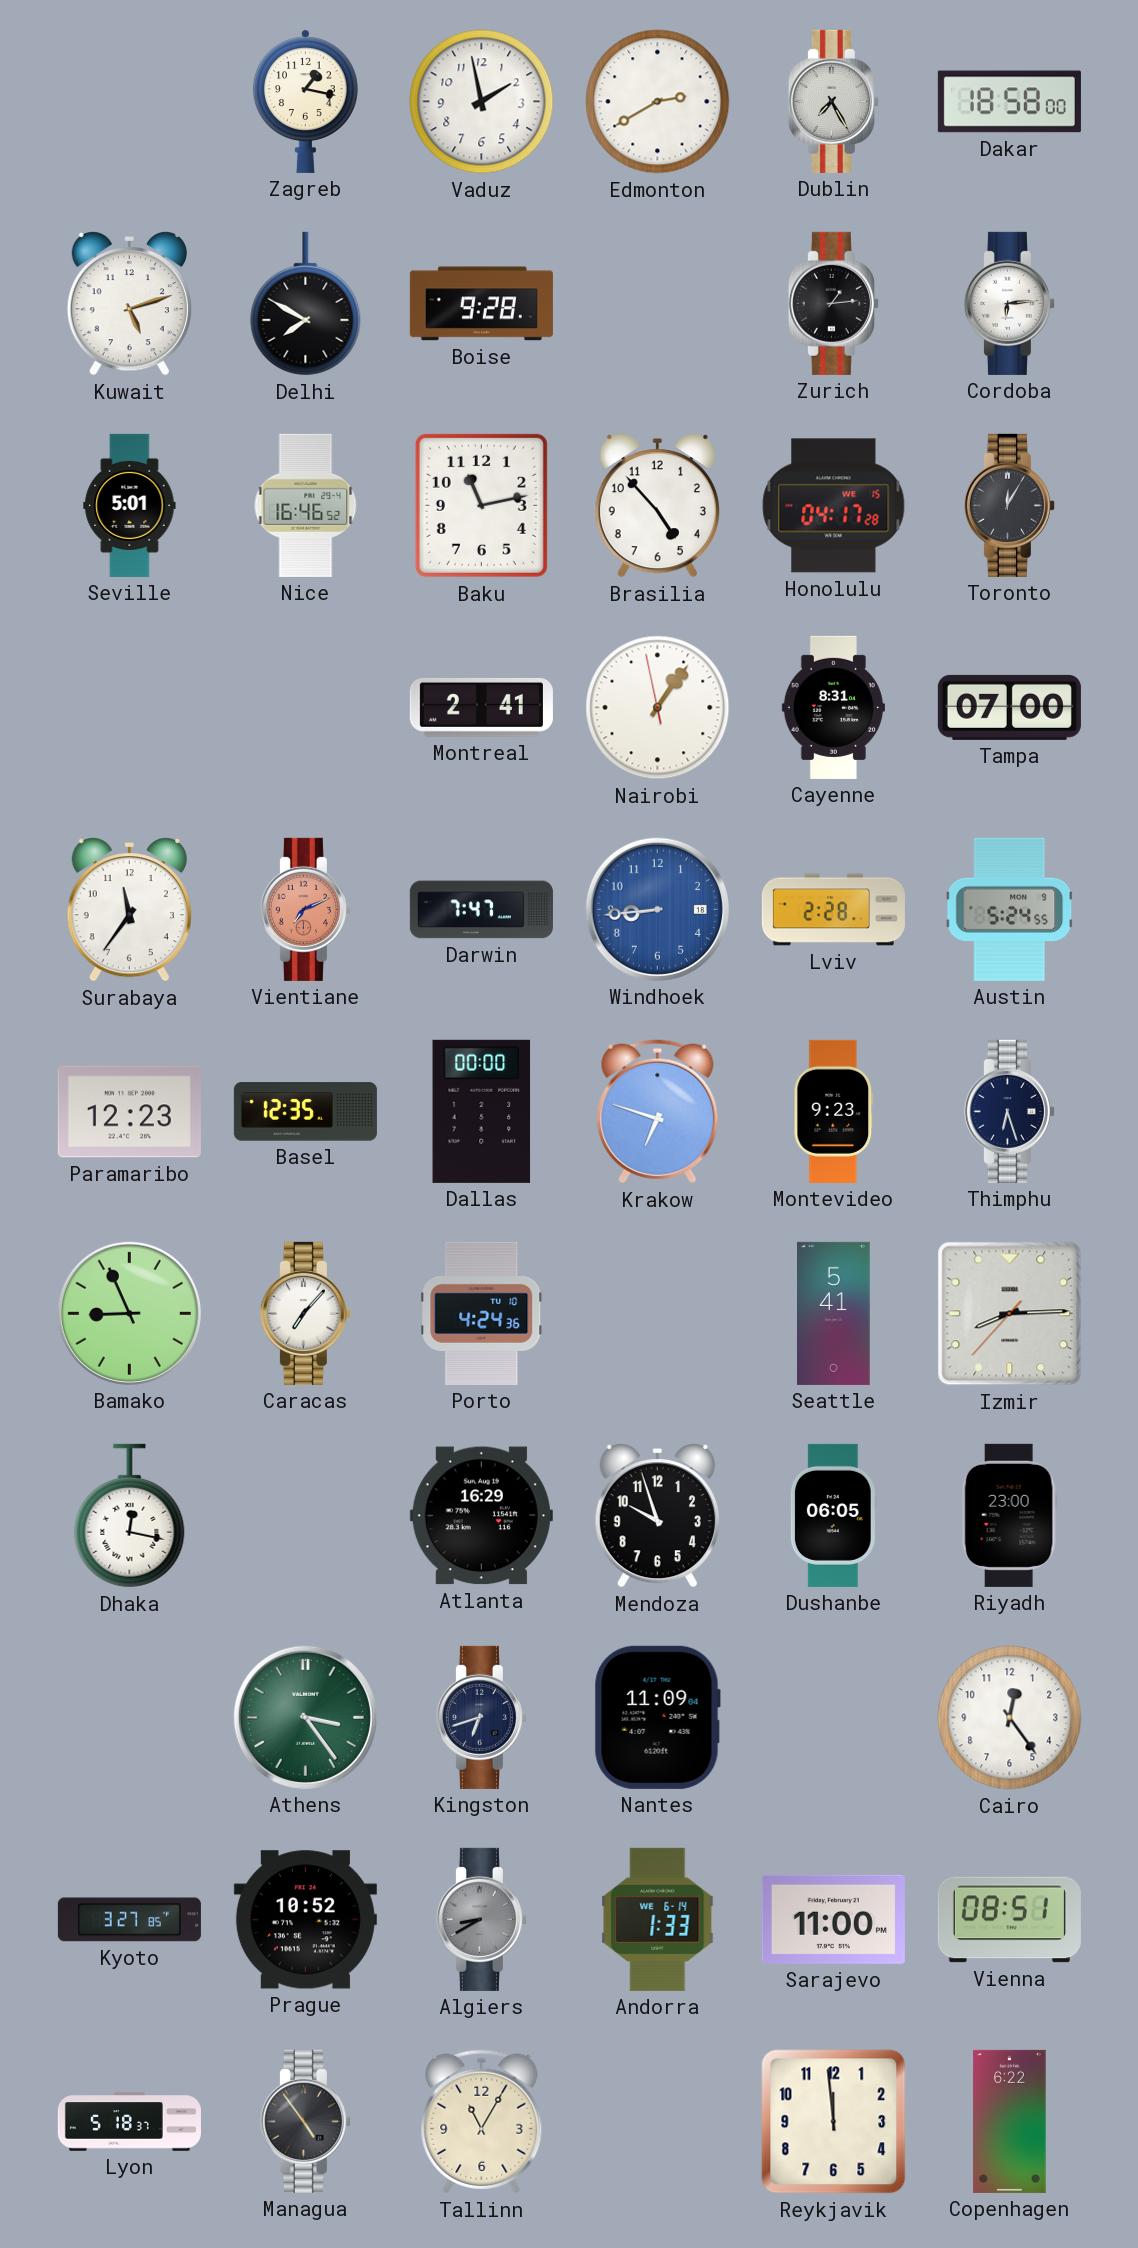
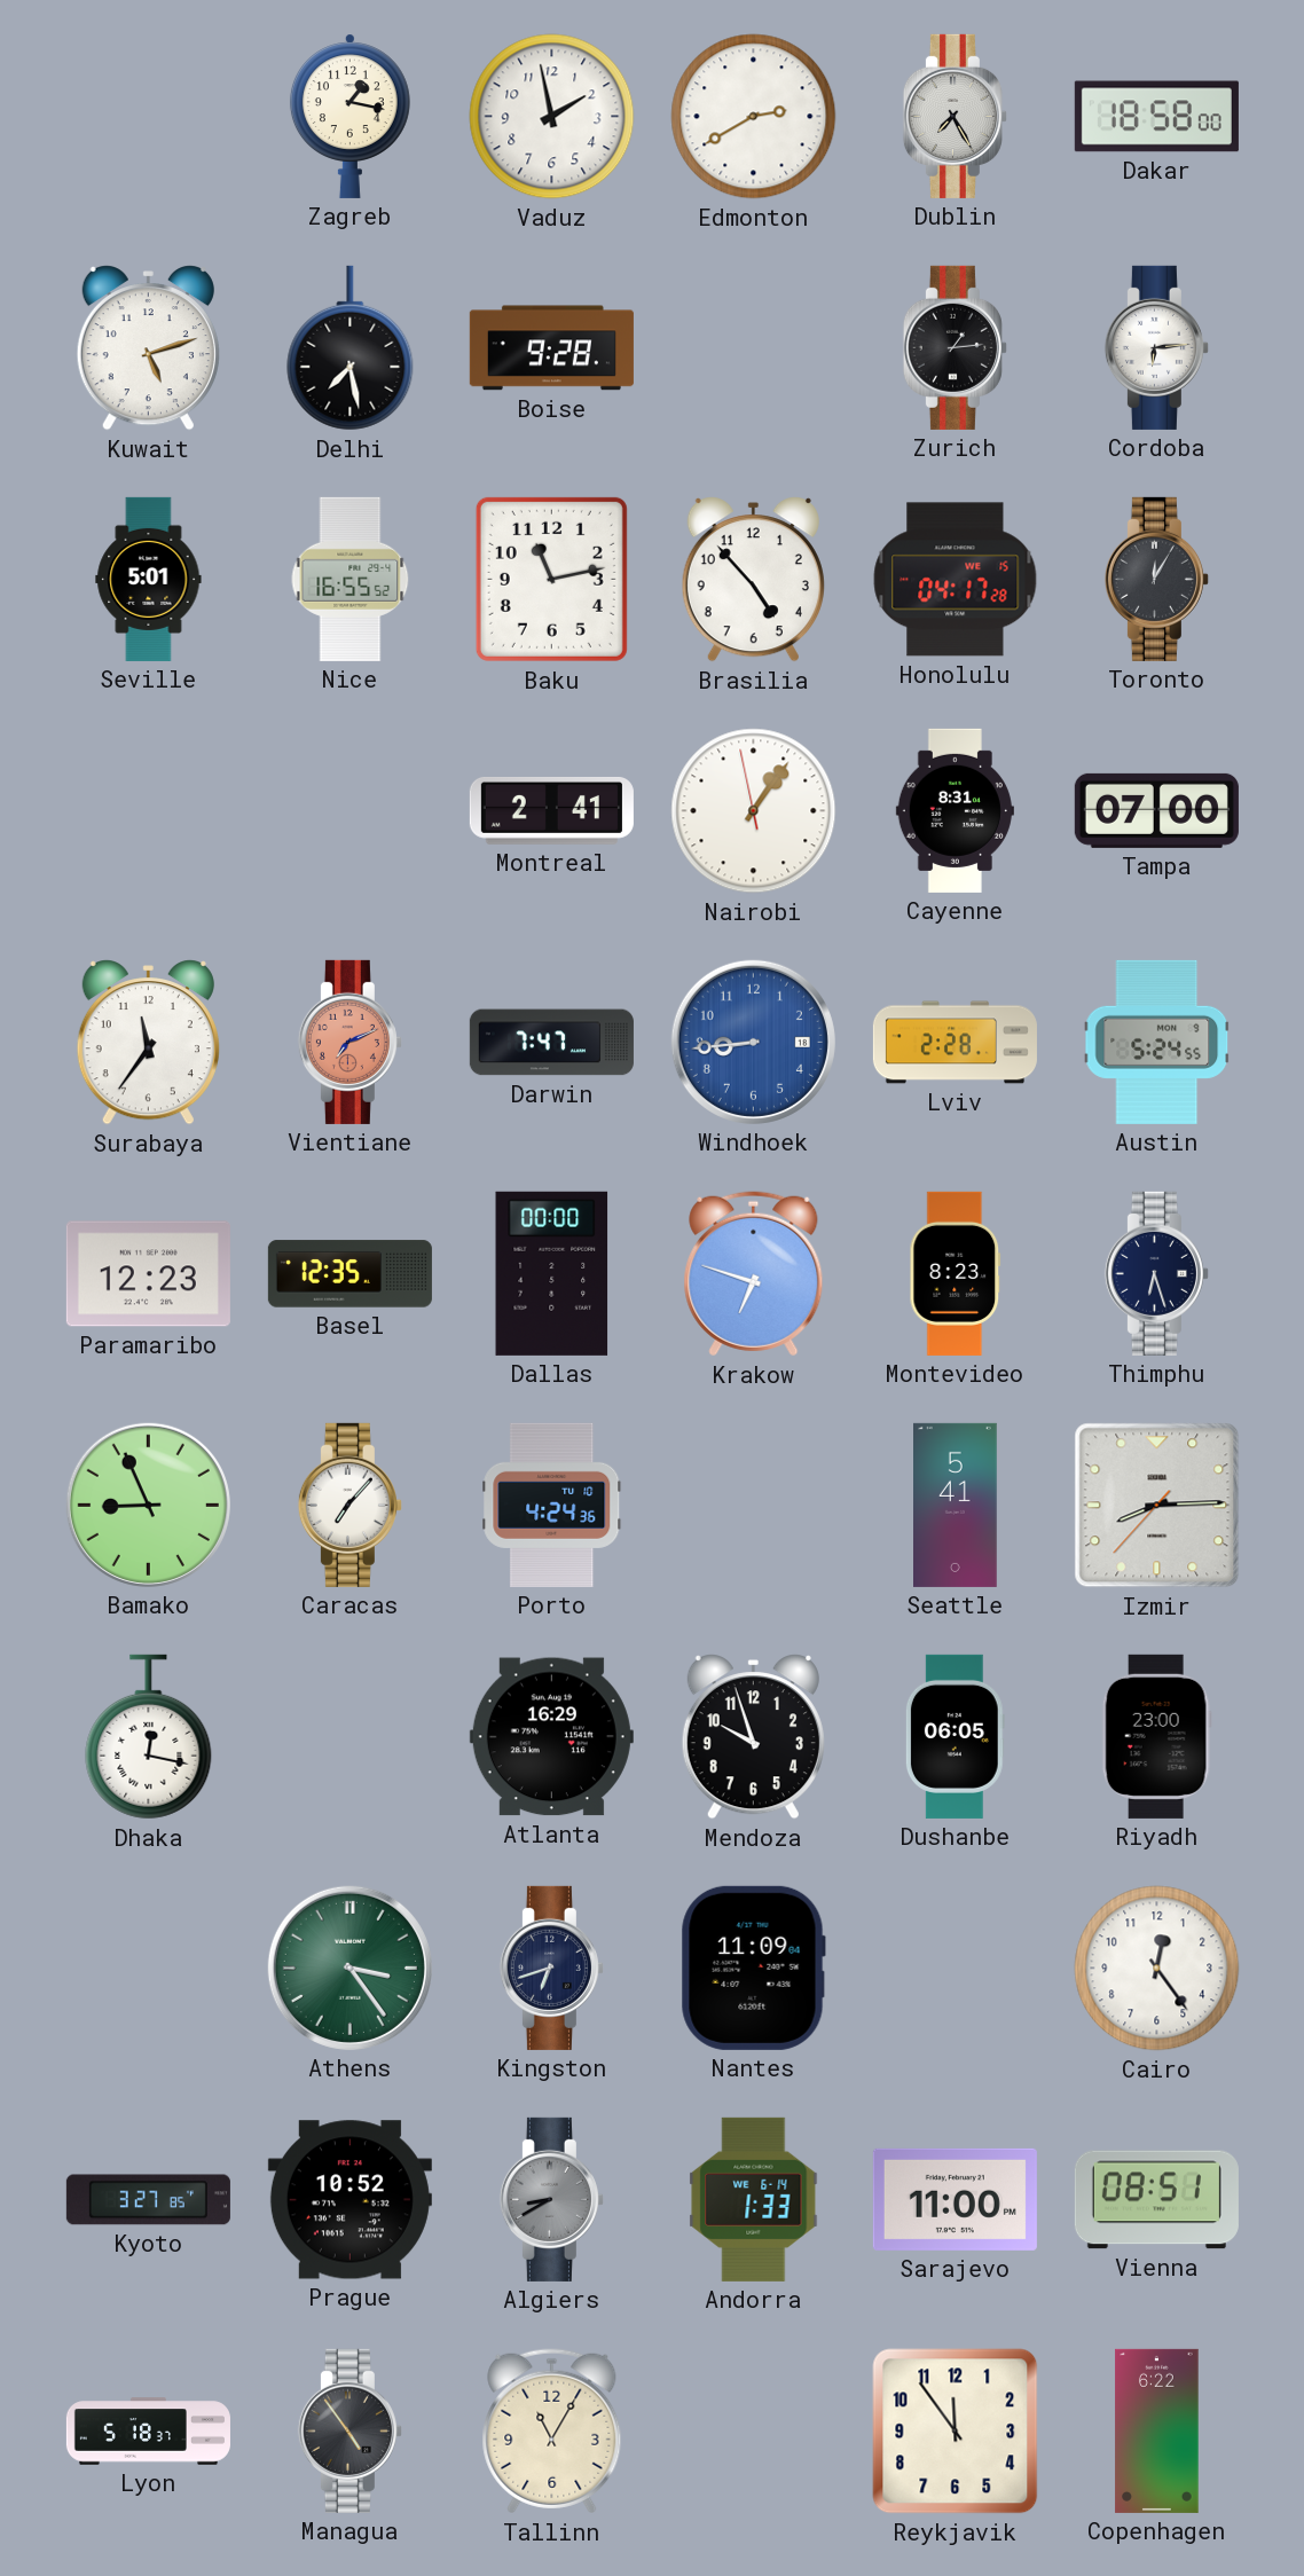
Delhi: 7:50 -> 7:28 (351, 348)
Nice: 16:46 -> 16:55 (351, 579)
Montevideo: 9:23 -> 8:23 (956, 1273)
Reykjavik: 11:59 -> 11:54 (956, 2432)
